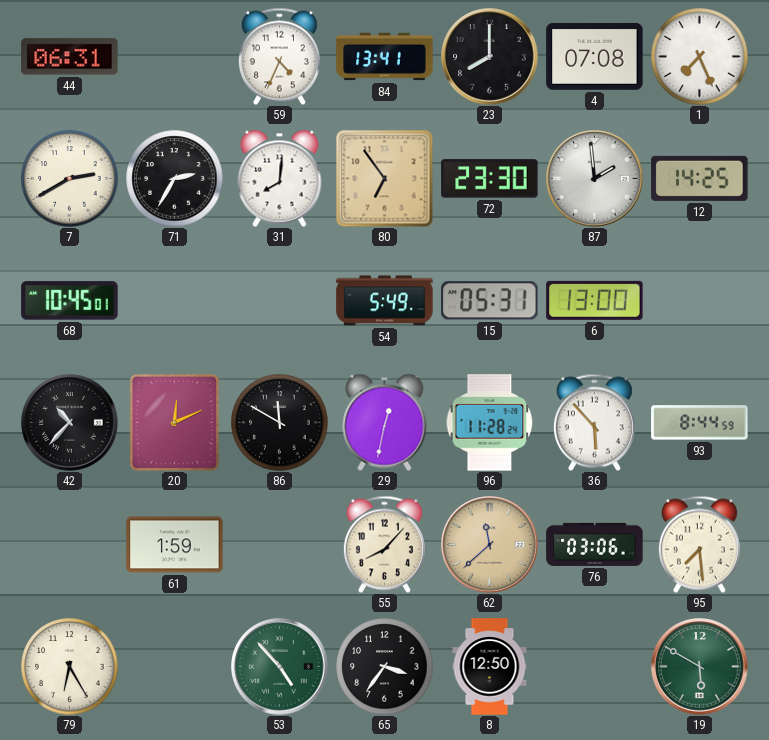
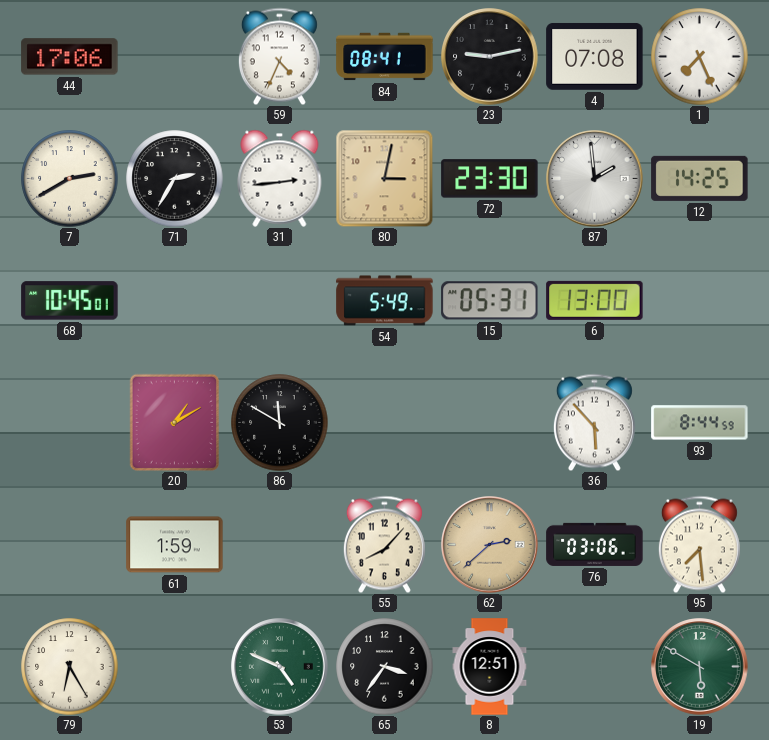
44: 06:31 -> 17:06 (70, 57)
84: 13:41 -> 08:41 (385, 57)
23: 8:00 -> 9:13 (490, 57)
31: 8:01 -> 2:44 (280, 178)
80: 6:54 -> 3:02 (384, 178)
42: 10:37 -> none (70, 423)
20: 12:11 -> 1:10 (175, 422)
29: 12:32 -> none (385, 422)
96: 11:28 -> none (490, 423)
62: 11:38 -> 2:38 (490, 545)
53: 4:53 -> 4:49 (280, 667)
8: 12:50 -> 12:51 (490, 667)
